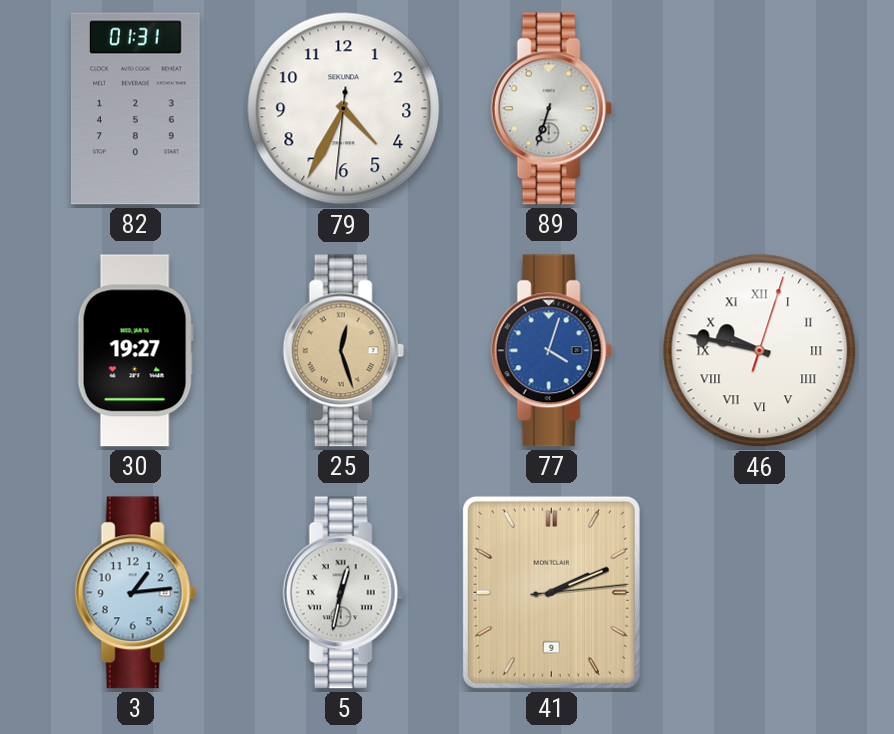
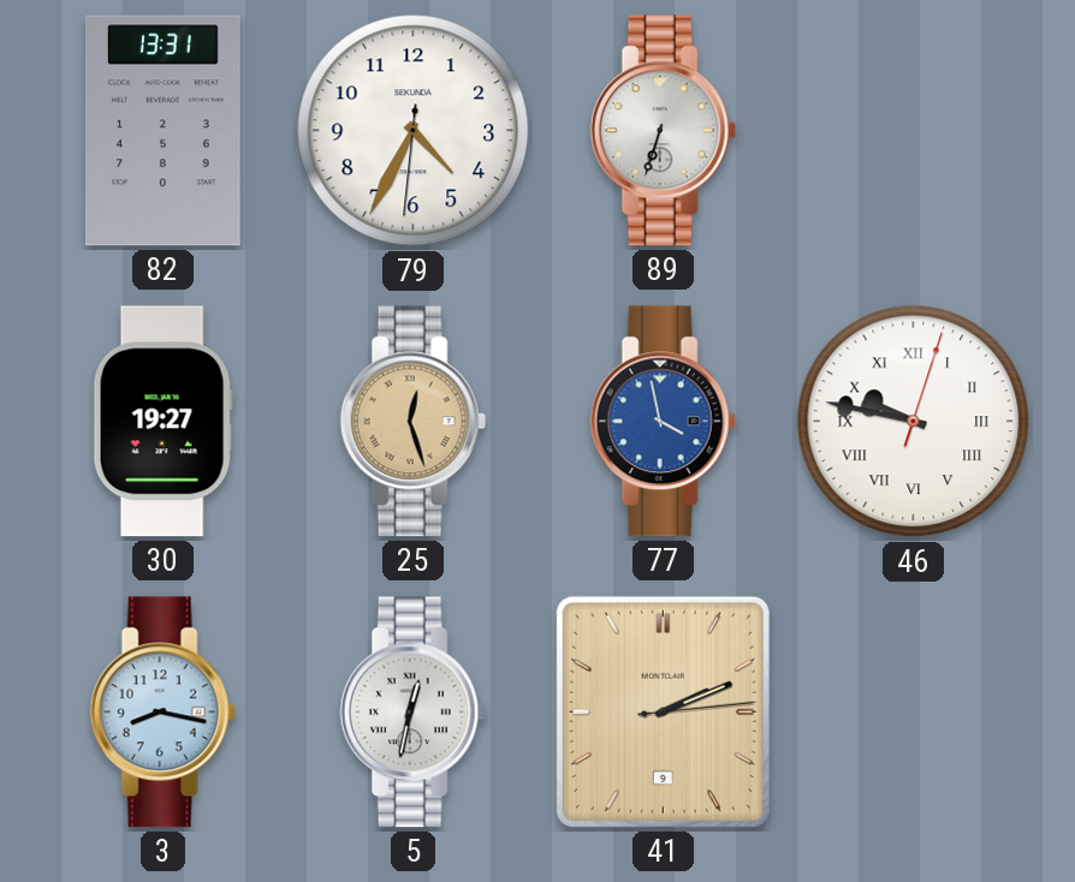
82: 01:31 -> 13:31 (164, 131)
77: 4:03 -> 3:58 (663, 422)
3: 1:14 -> 8:17 (162, 713)
